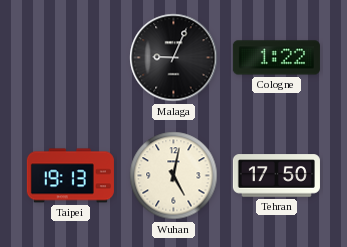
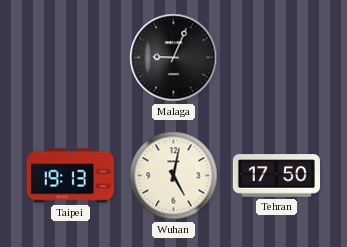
Cologne: 1:22 -> none (276, 58)
